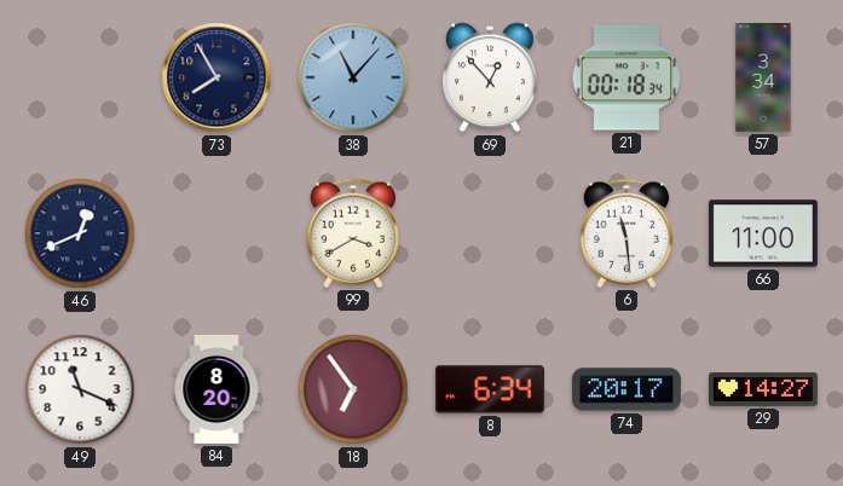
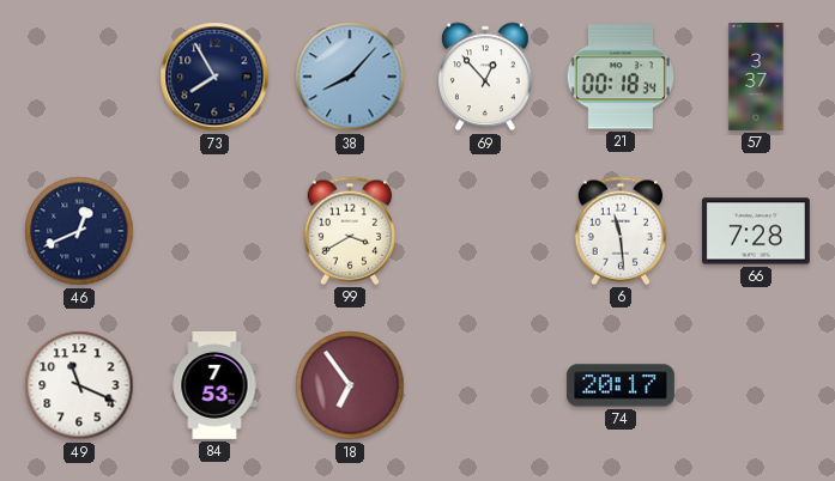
38: 11:07 -> 8:07 (350, 77)
57: 3:34 -> 3:37 (756, 78)
66: 11:00 -> 7:28 (756, 231)
84: 8:20 -> 7:53 (214, 385)
8: 6:34 -> none (490, 389)
29: 14:27 -> none (763, 390)
